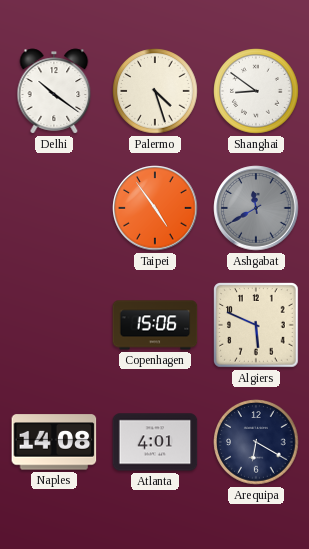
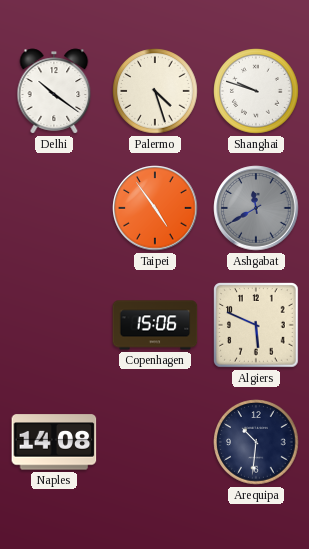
Shanghai: 8:51 -> 9:48 (256, 91)
Atlanta: 4:01 -> none (155, 442)
Arequipa: 6:20 -> 10:31 (256, 442)
